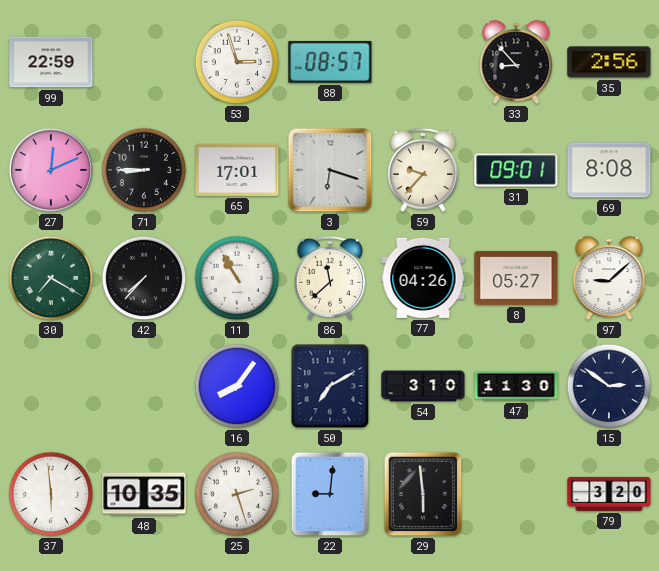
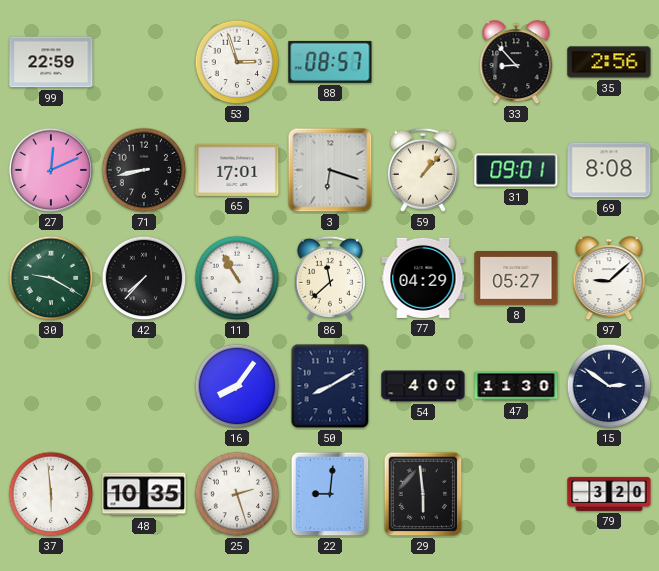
71: 8:45 -> 8:43 (144, 170)
59: 9:37 -> 1:07 (423, 170)
30: 7:20 -> 9:20 (51, 278)
77: 04:26 -> 04:29 (423, 278)
50: 7:10 -> 8:10 (330, 386)
54: 3:10 -> 4:00 (423, 386)
